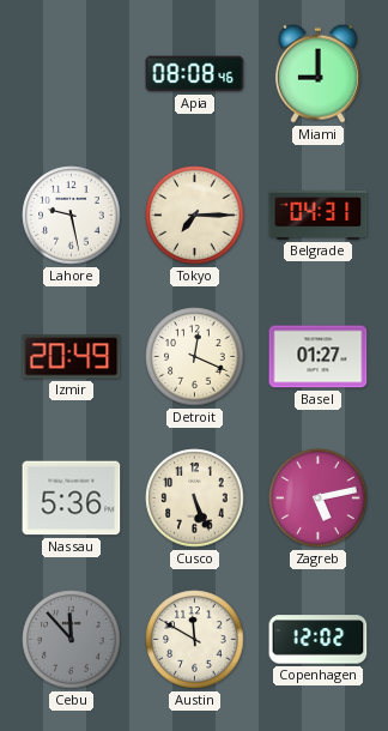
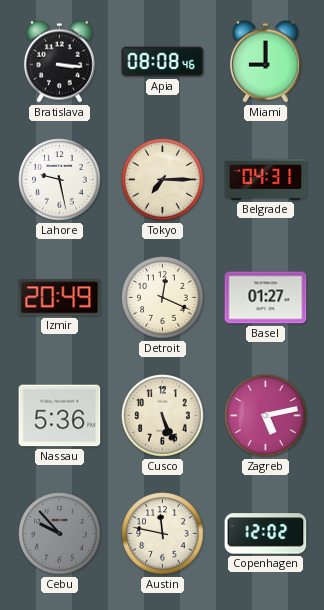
Bratislava: none -> 3:16 (59, 61)
Cebu: 11:53 -> 9:53 (60, 534)
Austin: 11:50 -> 11:47 (163, 534)
